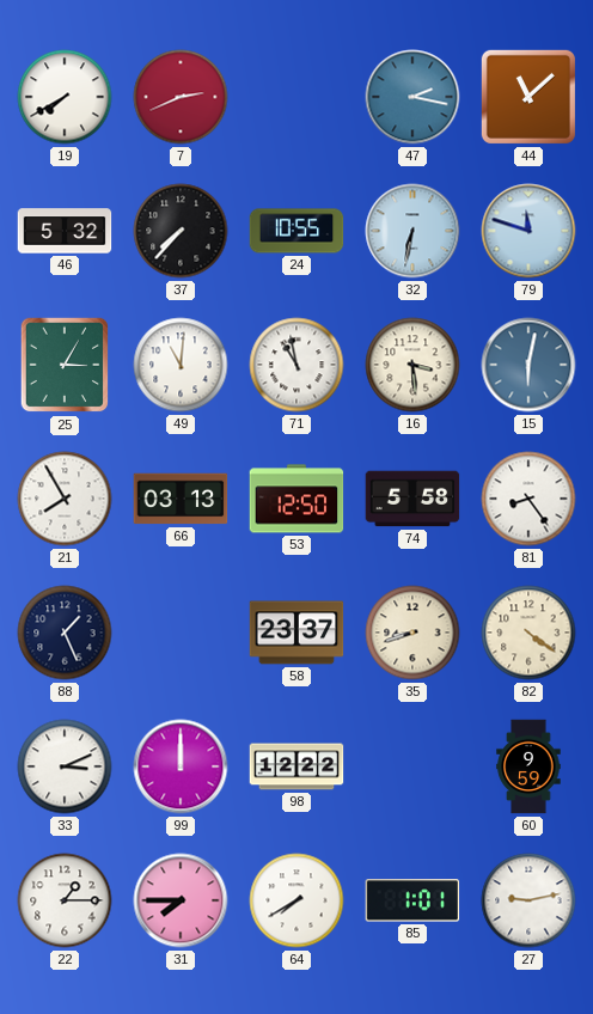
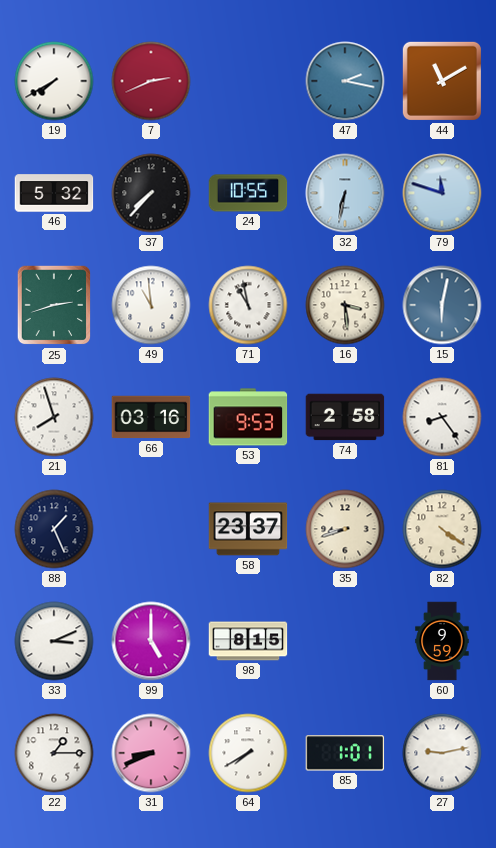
44: 11:08 -> 11:10 (442, 81)
25: 3:05 -> 2:42 (54, 305)
49: 11:01 -> 10:59 (151, 305)
21: 7:55 -> 7:57 (54, 417)
66: 03:13 -> 03:16 (151, 417)
53: 12:50 -> 9:53 (248, 417)
74: 5:58 -> 2:58 (345, 417)
99: 12:00 -> 5:00 (151, 641)
98: 12:22 -> 8:15 (248, 641)
31: 7:45 -> 8:41 (151, 753)
